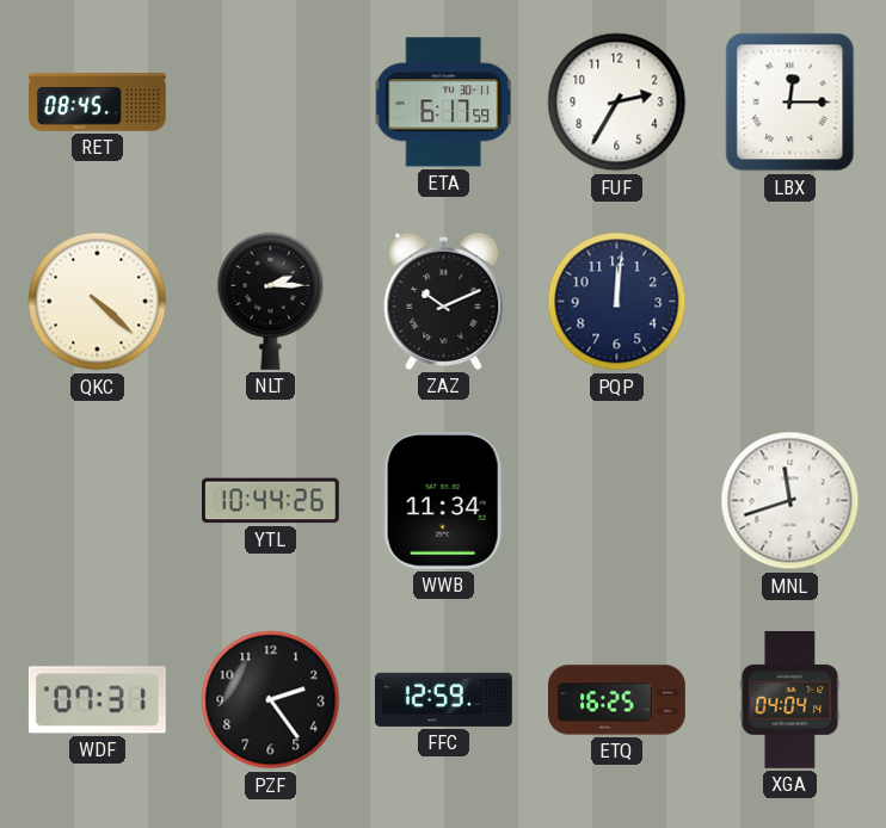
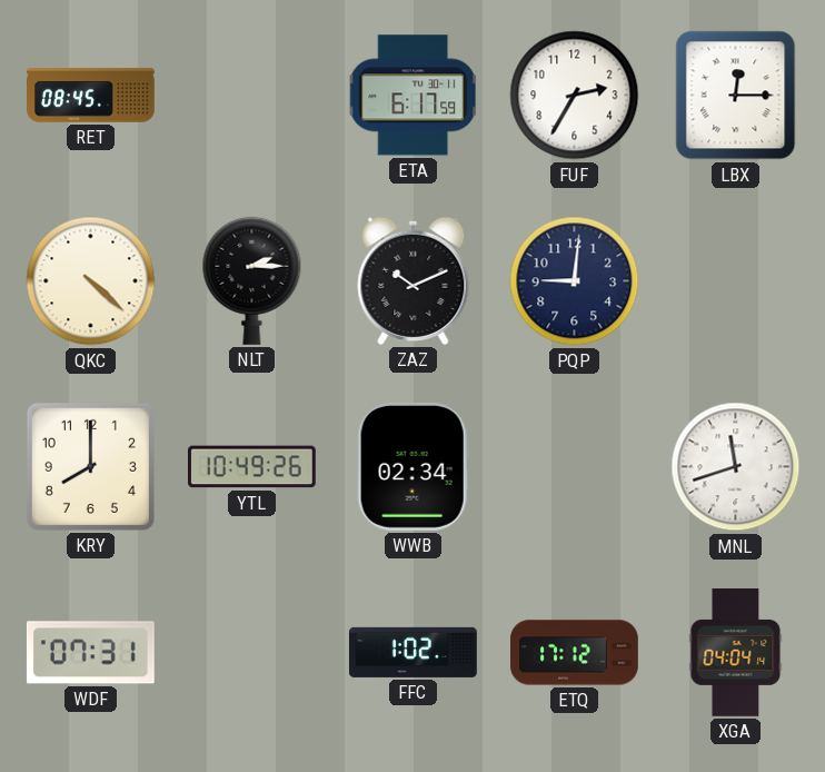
PQP: 12:01 -> 9:01 (575, 281)
KRY: none -> 8:00 (90, 466)
YTL: 10:44 -> 10:49 (252, 467)
WWB: 11:34 -> 02:34 (412, 466)
PZF: 2:24 -> none (271, 700)
FFC: 12:59 -> 1:02 (412, 652)
ETQ: 16:25 -> 17:12 (575, 653)
